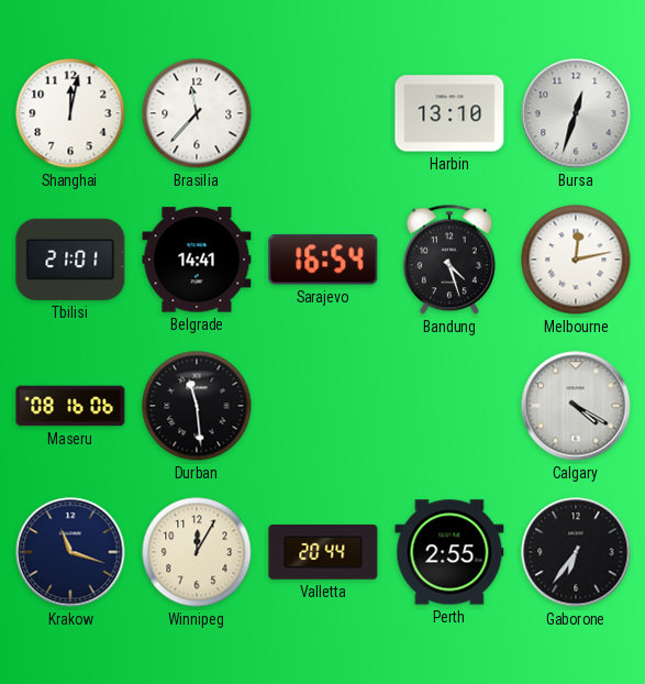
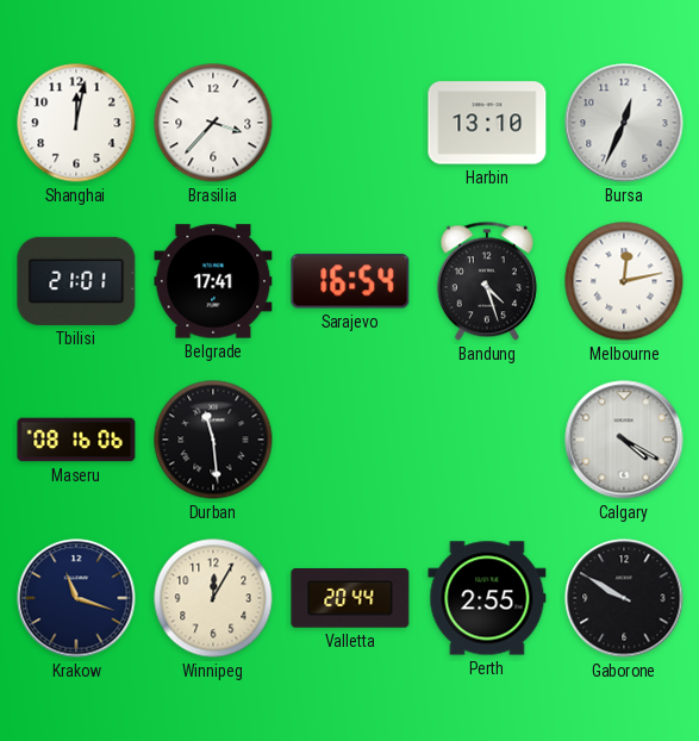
Brasilia: 11:37 -> 3:37 (213, 123)
Bursa: 12:33 -> 12:34 (624, 123)
Belgrade: 14:41 -> 17:41 (213, 281)
Gaborone: 6:36 -> 9:50 (624, 598)
